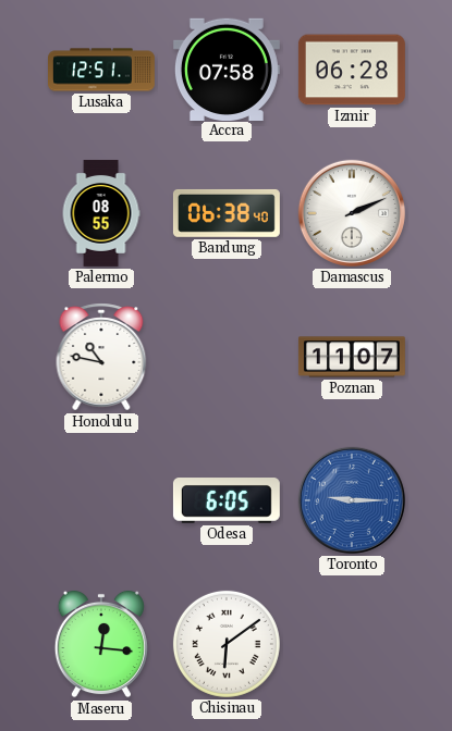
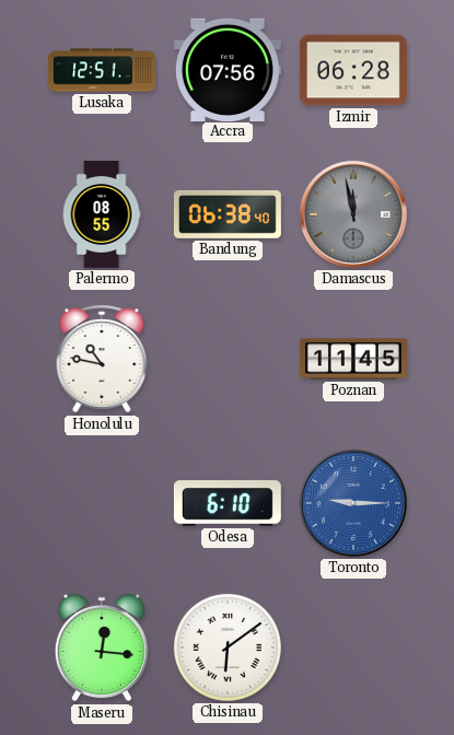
Accra: 07:58 -> 07:56 (228, 69)
Damascus: 2:11 -> 11:58 (353, 214)
Damascus dial: white -> grey (353, 214)
Poznan: 11:07 -> 11:45 (353, 359)
Odesa: 6:05 -> 6:10 (228, 503)
